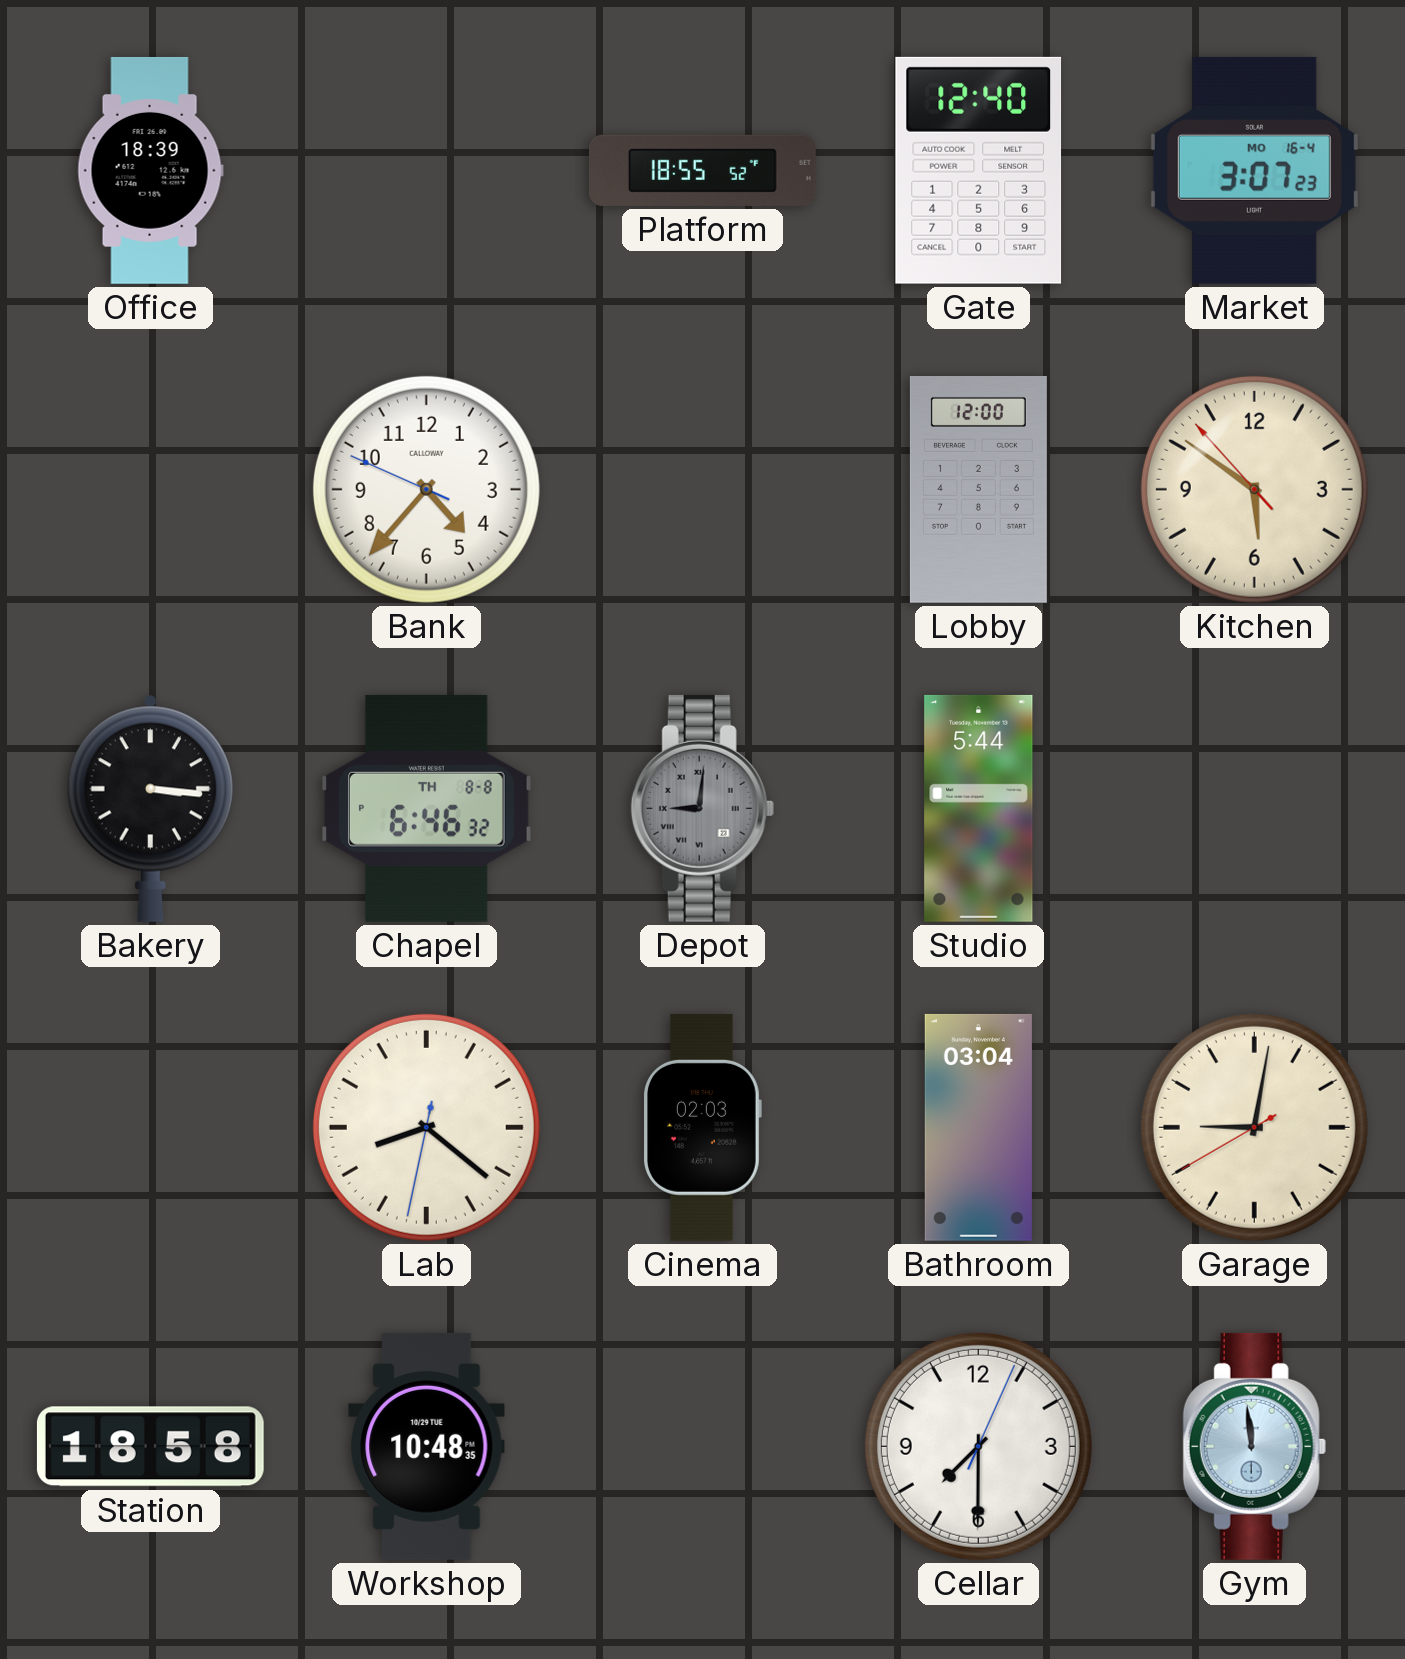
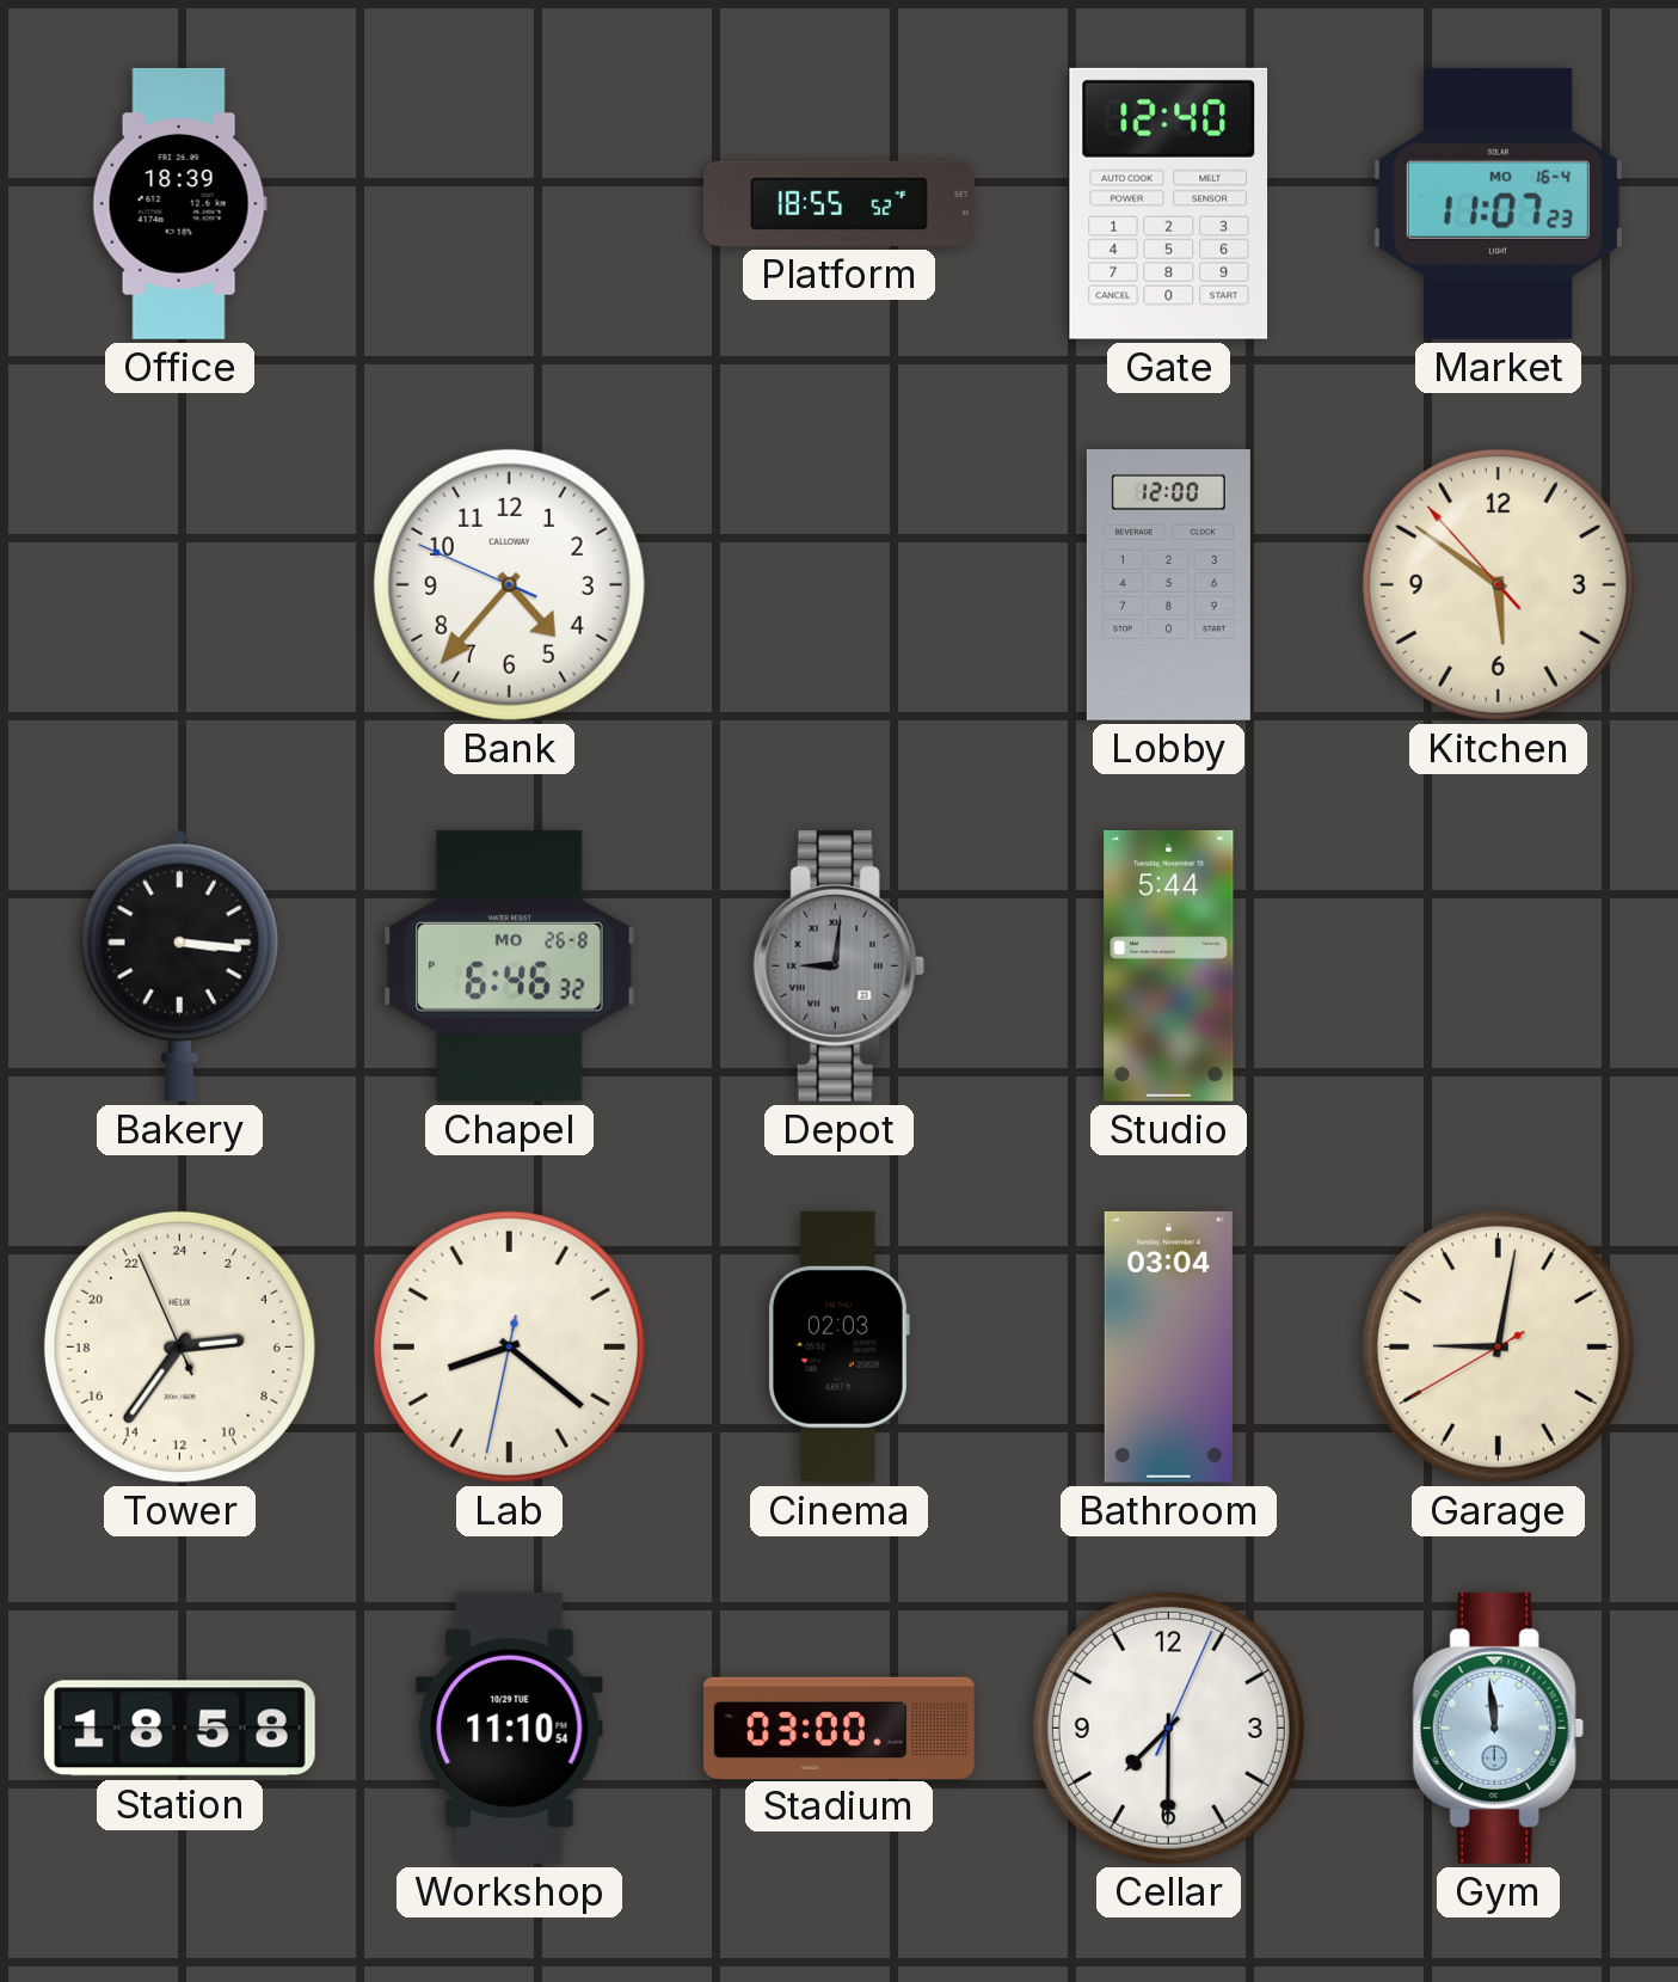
Market: 3:07 -> 11:07 (1498, 203)
Chapel date: TH 8-8 -> MO 26-8 (510, 965)
Tower: none -> 5:35 (179, 1346)
Workshop: 10:48 -> 11:10 (510, 1728)
Stadium: none -> 03:00 (838, 1728)
